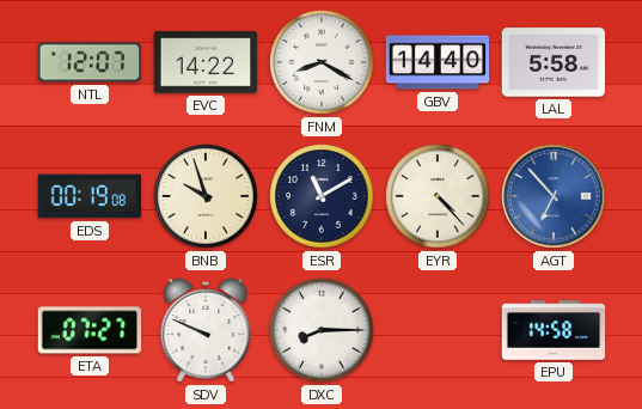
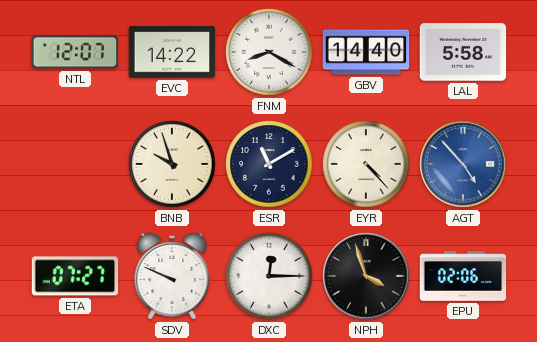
EDS: 00:19 -> none (90, 196)
AGT: 6:53 -> 4:53 (463, 164)
DXC: 8:15 -> 12:15 (269, 276)
NPH: none -> 3:57 (366, 276)
EPU: 14:58 -> 02:06 (463, 276)
